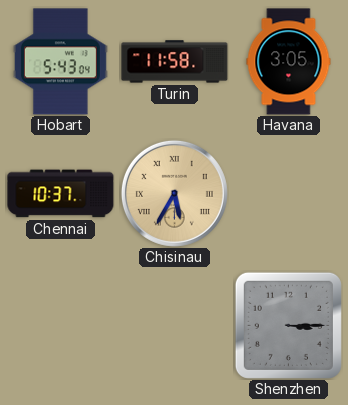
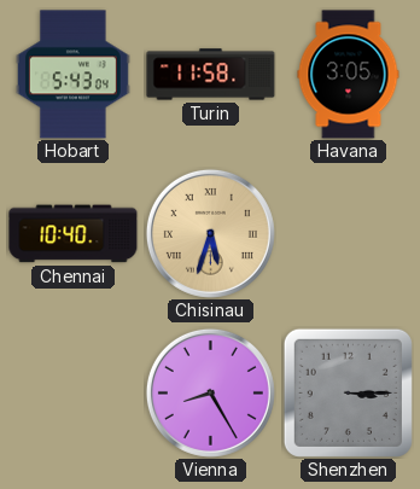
Chennai: 10:37 -> 10:40 (74, 234)
Chisinau: 5:35 -> 5:33 (210, 233)
Vienna: none -> 8:25 (210, 392)
